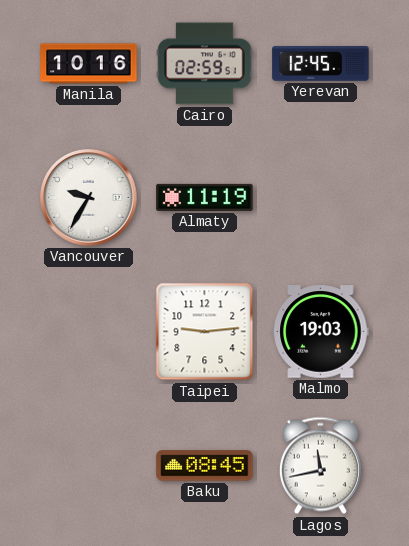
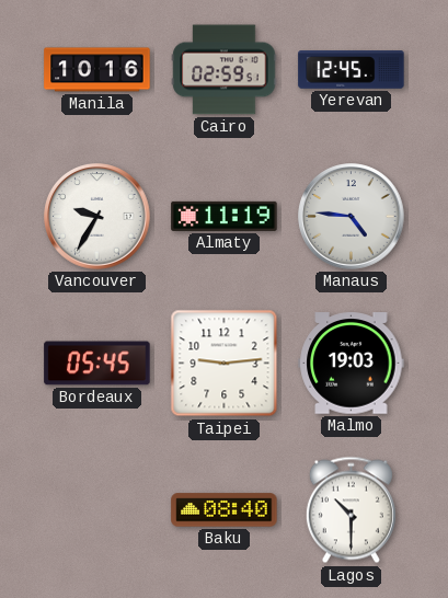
Manaus: none -> 4:46 (352, 217)
Bordeaux: none -> 05:45 (97, 364)
Baku: 08:45 -> 08:40 (225, 510)
Lagos: 11:43 -> 10:30 (351, 510)
